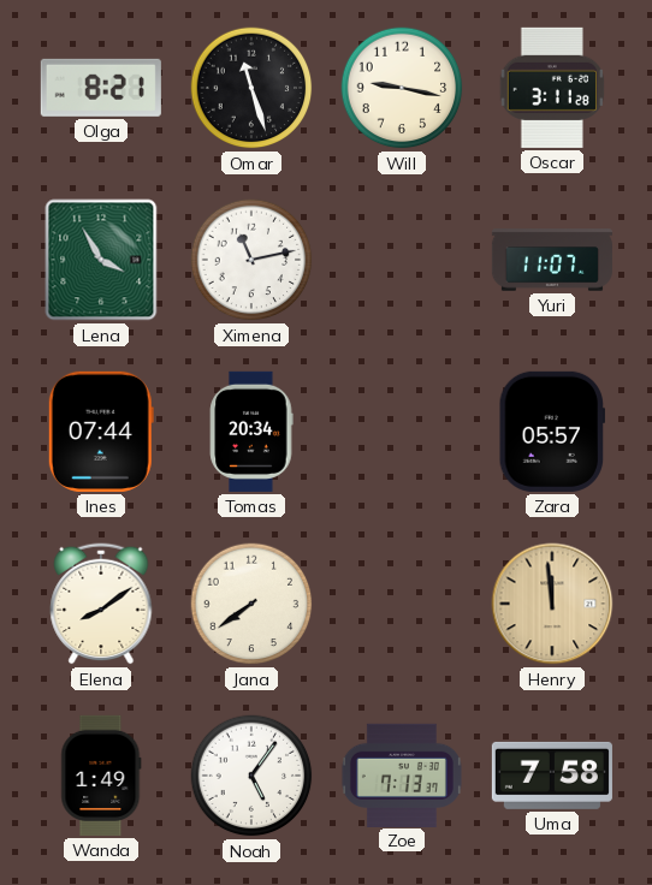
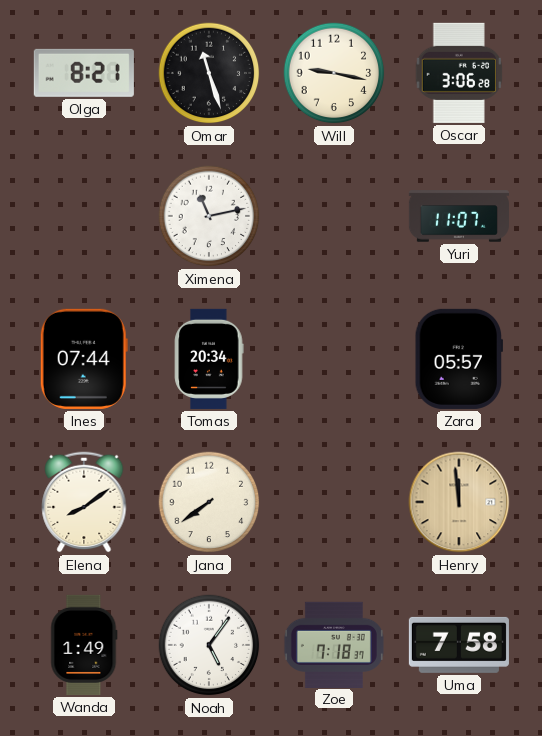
Oscar: 3:11 -> 3:06 (458, 73)
Lena: 3:55 -> none (101, 260)
Zoe: 7:13 -> 7:18 (334, 644)
